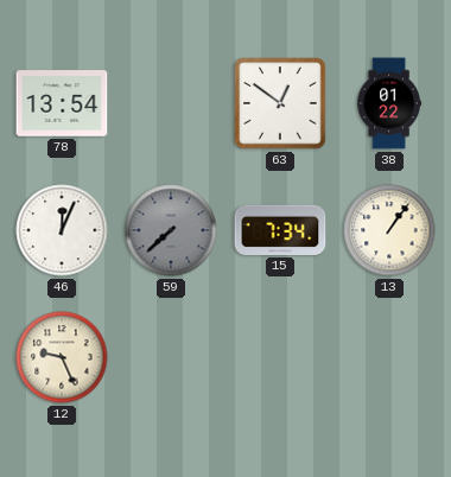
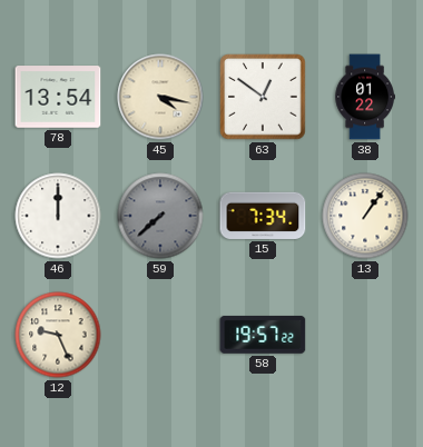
45: none -> 4:17 (160, 97)
46: 12:04 -> 12:00 (58, 216)
58: none -> 19:57 (263, 335)
